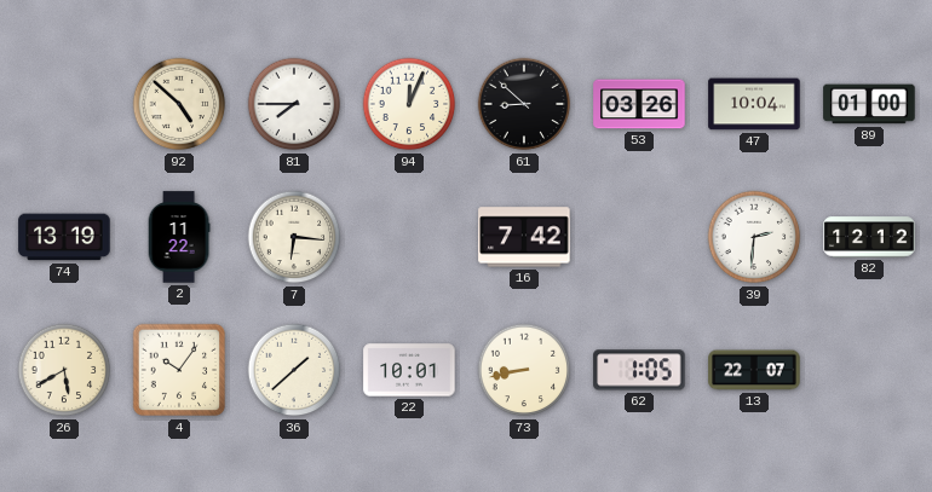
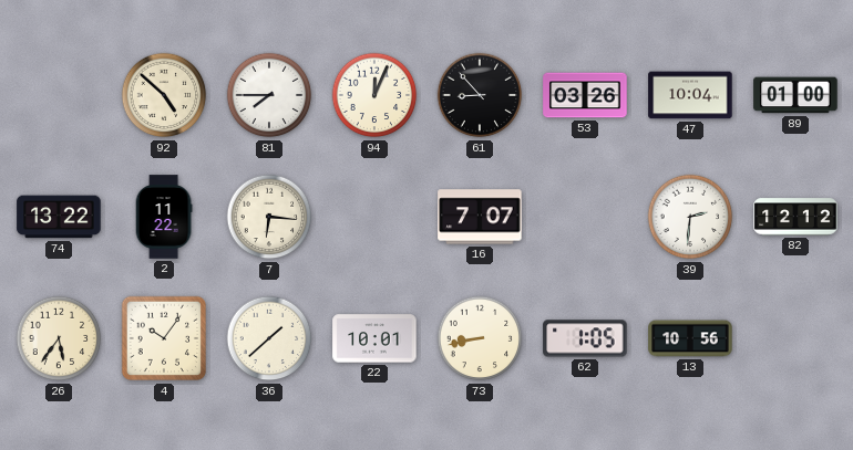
61: 8:52 -> 8:53 (480, 95)
74: 13:19 -> 13:22 (59, 217)
16: 7:42 -> 7:07 (480, 217)
26: 5:40 -> 5:36 (59, 338)
13: 22:07 -> 10:56 (690, 338)
